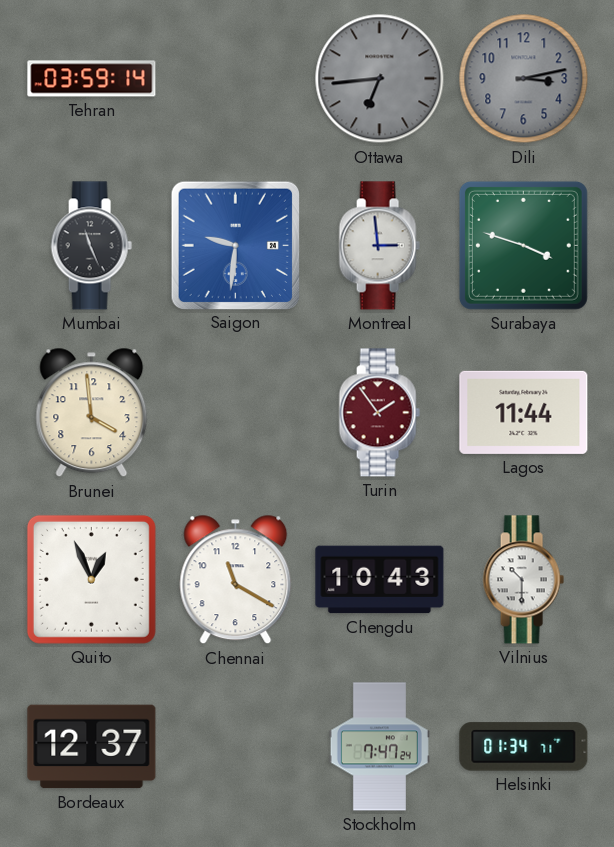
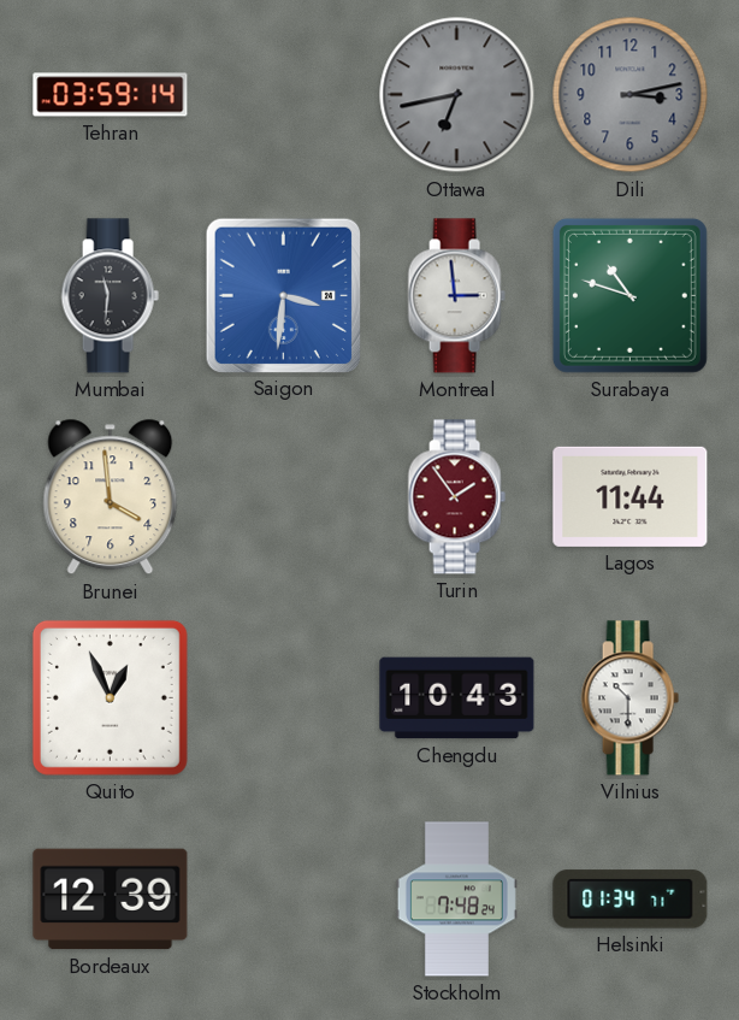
Ottawa: 6:44 -> 6:43 (457, 95)
Mumbai: 11:26 -> 11:31 (110, 296)
Saigon: 9:31 -> 3:31 (284, 295)
Surabaya: 3:48 -> 10:48 (629, 295)
Chennai: 11:20 -> none (236, 580)
Bordeaux: 12:37 -> 12:39 (111, 900)
Stockholm: 7:47 -> 7:48 (456, 900)
